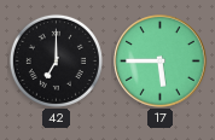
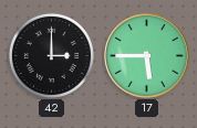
42: 7:00 -> 3:00 (51, 55)
